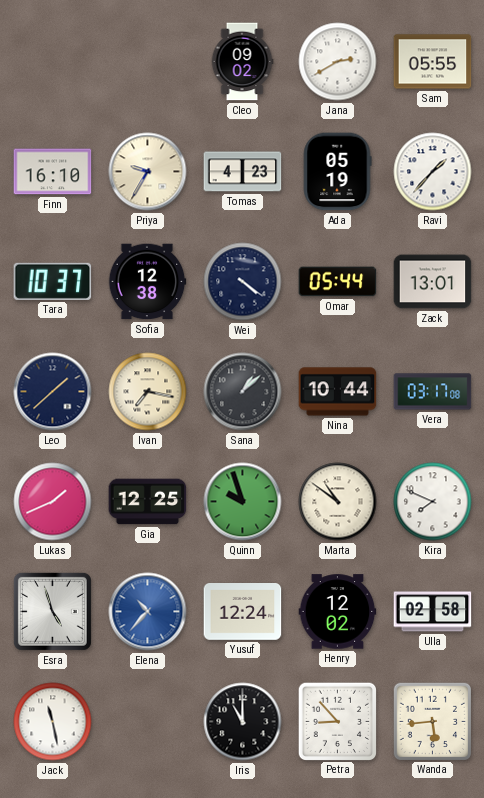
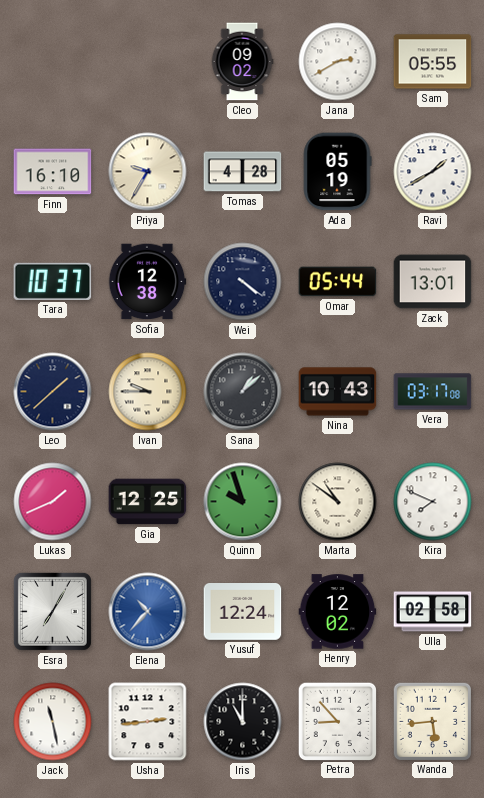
Tomas: 4:23 -> 4:28 (243, 172)
Ravi: 1:37 -> 1:40 (433, 172)
Ivan: 7:17 -> 9:45 (148, 392)
Nina: 10:44 -> 10:43 (338, 392)
Esra: 4:57 -> 7:05 (52, 611)
Usha: none -> 2:44 (148, 722)
